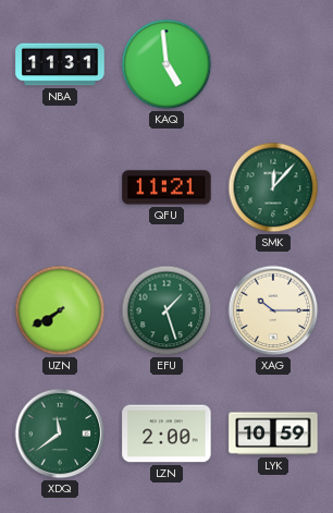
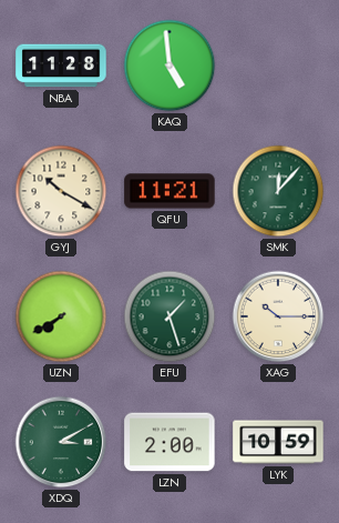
NBA: 11:31 -> 11:28 (61, 66)
GYJ: none -> 10:20 (61, 191)
XDQ: 11:39 -> 3:10 (61, 442)
